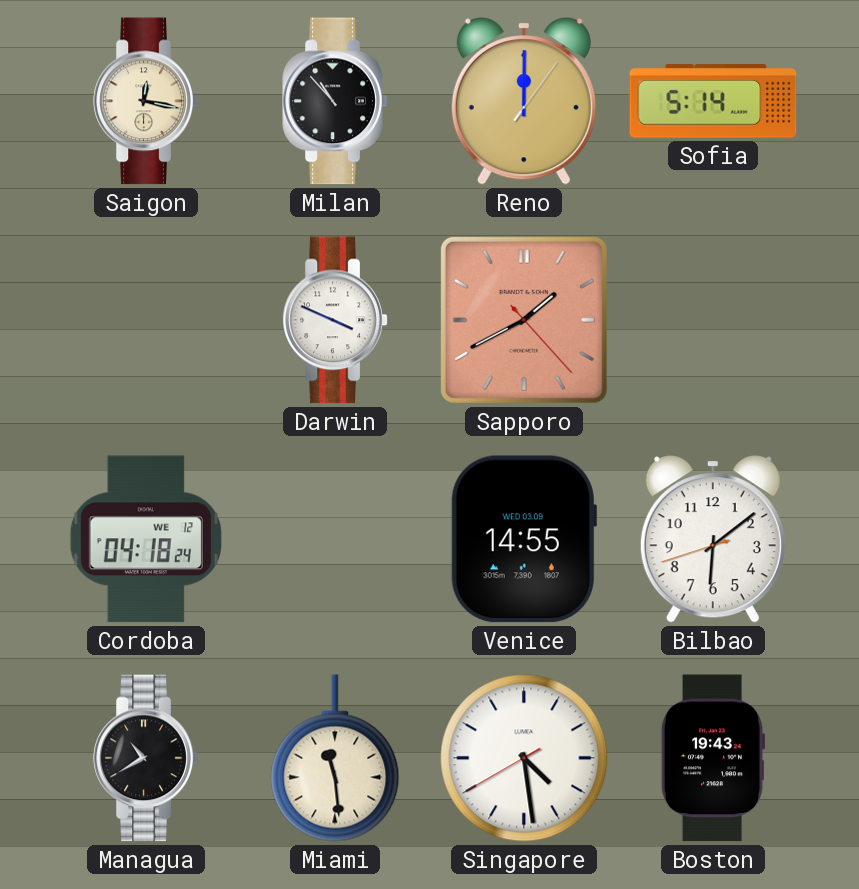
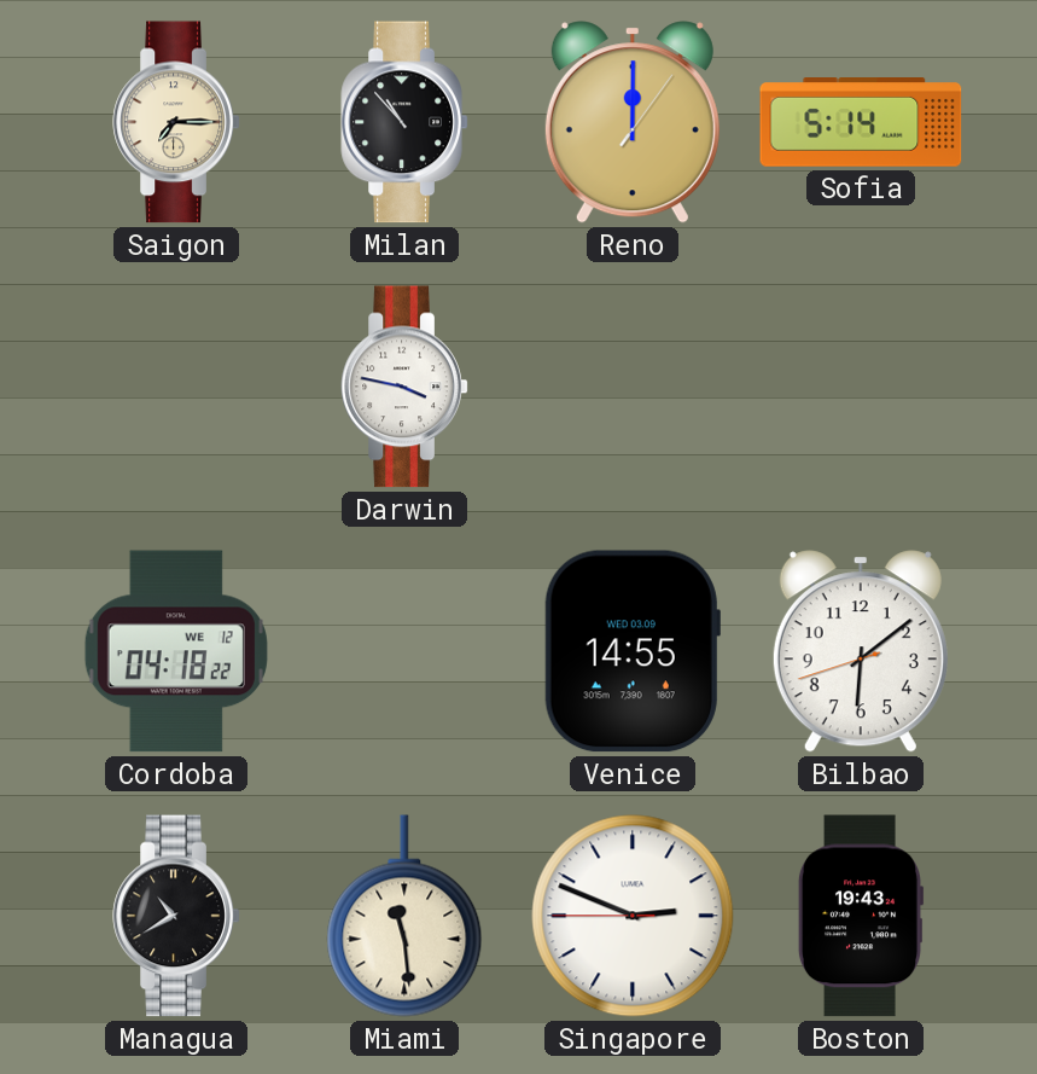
Saigon: 12:17 -> 7:15 (176, 122)
Darwin: 3:49 -> 3:47 (404, 387)
Sapporo: 1:40 -> none (524, 320)
Cordoba: 04:18:24 -> 04:18:22 (176, 651)
Singapore: 4:28 -> 2:48 (633, 916)
